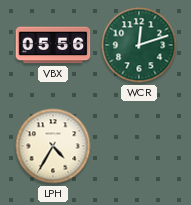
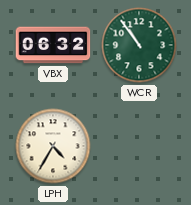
VBX: 05:56 -> 06:32 (53, 45)
WCR: 12:12 -> 10:54 (139, 45)
